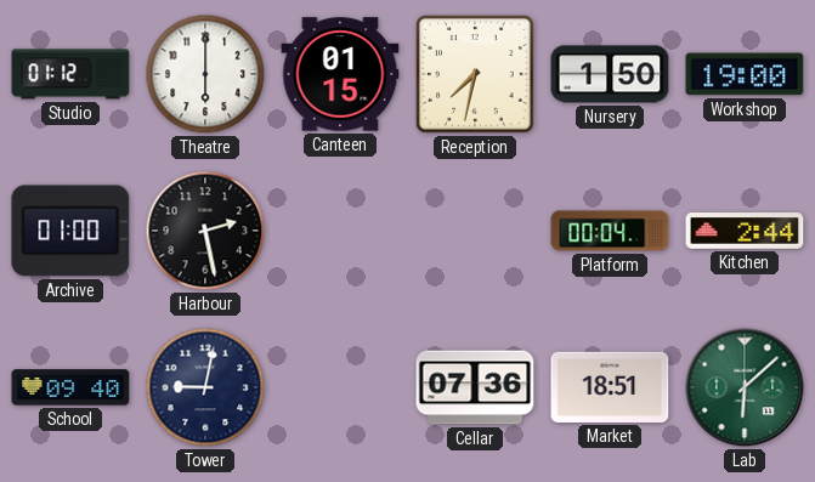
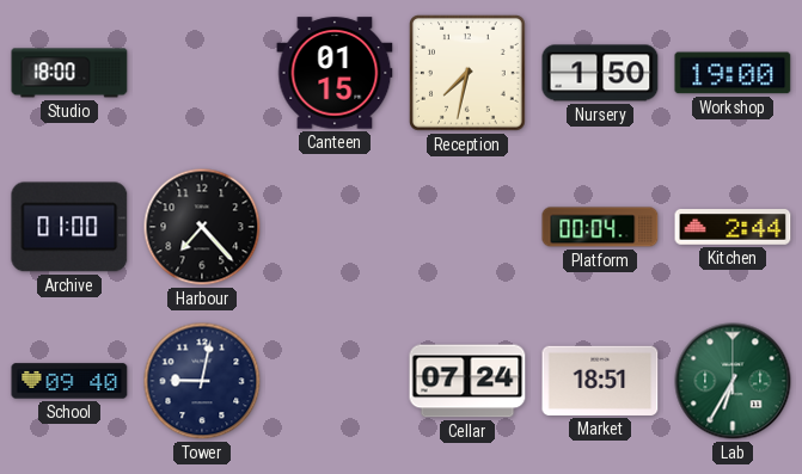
Studio: 01:12 -> 18:00 (69, 73)
Theatre: 6:00 -> none (205, 74)
Harbour: 2:28 -> 7:23 (202, 227)
Cellar: 07:36 -> 07:24 (467, 381)
Lab: 6:08 -> 6:35 (733, 381)
